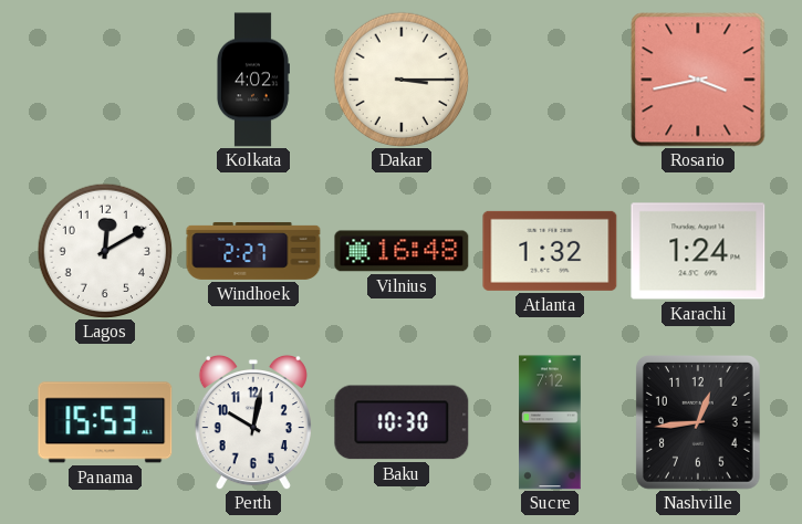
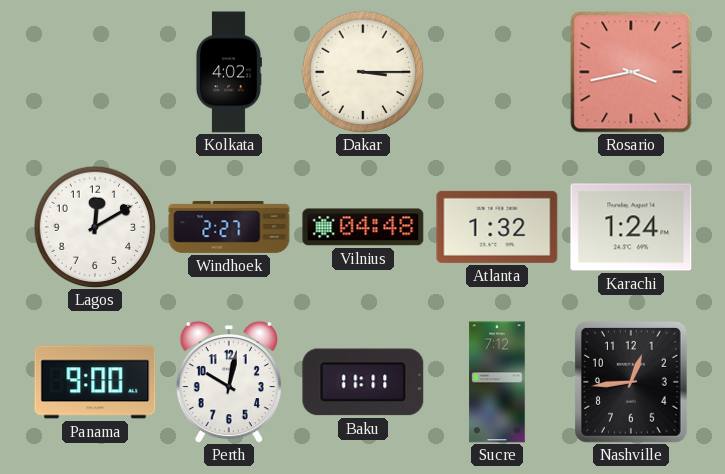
Vilnius: 16:48 -> 04:48 (363, 227)
Panama: 15:53 -> 9:00 (95, 382)
Baku: 10:30 -> 11:11 (363, 382)
